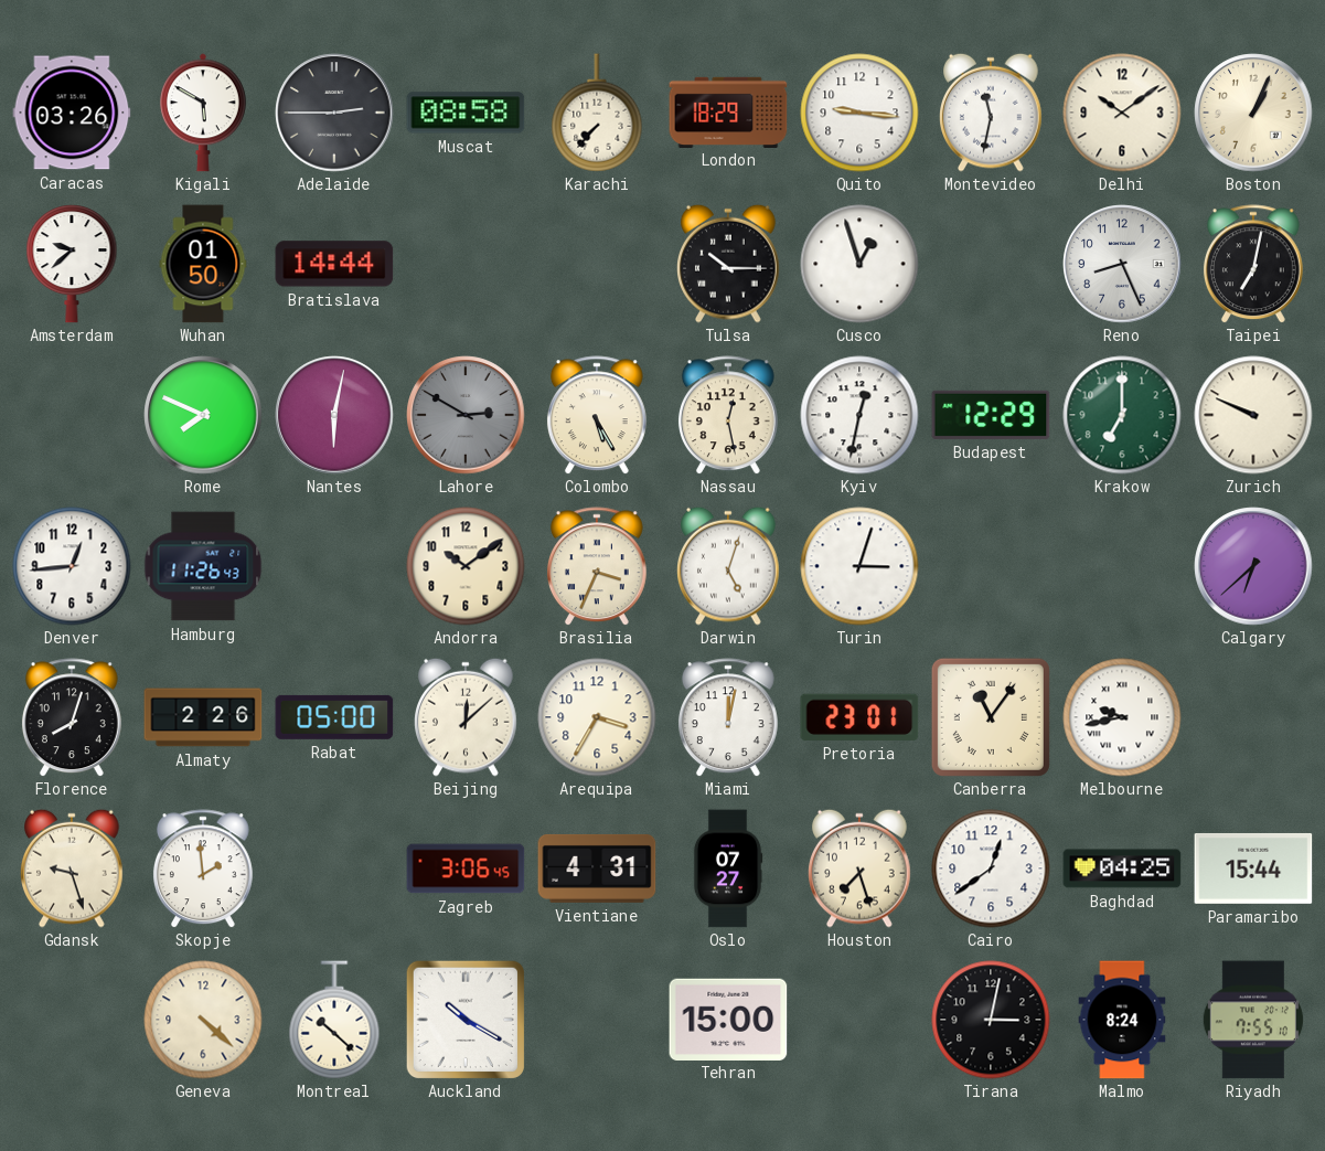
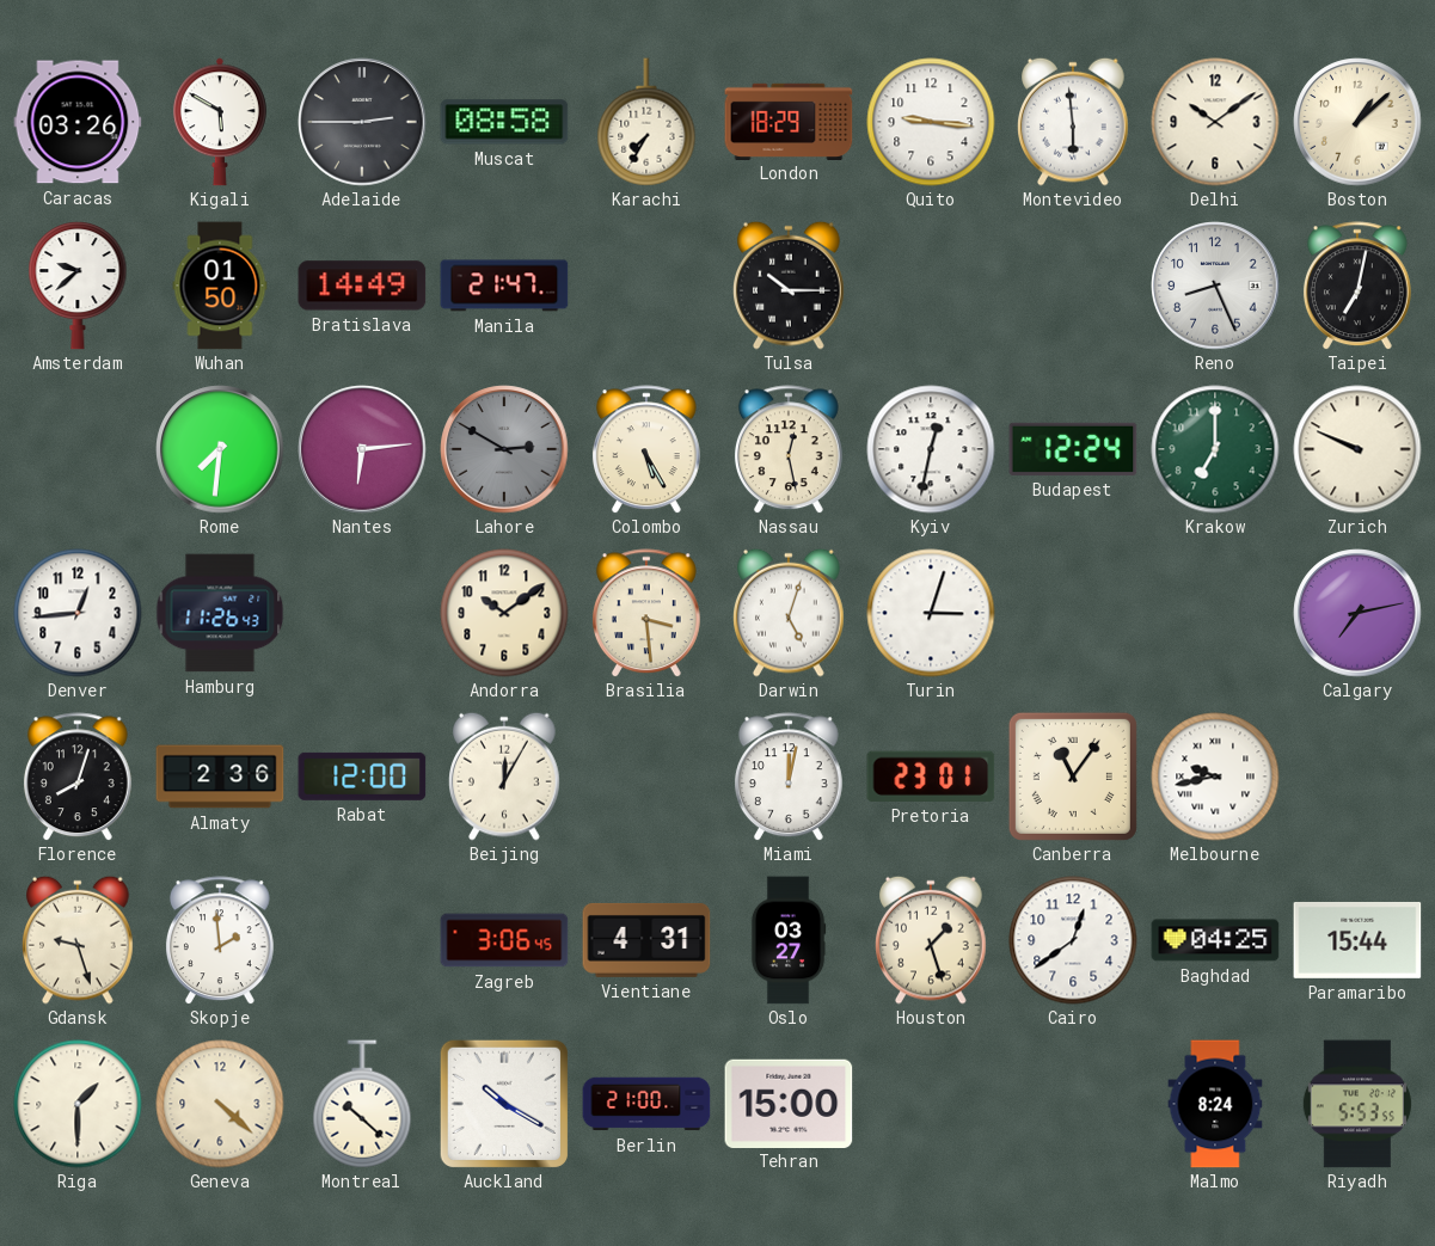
Karachi: 7:37 -> 7:35 (646, 122)
Montevideo: 11:32 -> 5:59 (1073, 122)
Boston: 1:04 -> 1:08 (1357, 122)
Bratislava: 14:44 -> 14:49 (362, 286)
Manila: none -> 21:47 (504, 286)
Cusco: 12:57 -> none (859, 264)
Rome: 7:49 -> 7:31 (220, 449)
Nantes: 6:02 -> 6:14 (362, 449)
Budapest: 12:29 -> 12:24 (1073, 449)
Brasilia: 3:34 -> 3:29 (646, 613)
Calgary: 6:38 -> 7:13 (1357, 613)
Almaty: 2:26 -> 2:36 (220, 777)
Rabat: 05:00 -> 12:00 (362, 777)
Beijing: 12:08 -> 12:05 (504, 777)
Arequipa: 3:35 -> none (597, 717)
Oslo: 07:27 -> 03:27 (789, 940)
Houston: 7:27 -> 1:27 (931, 940)
Riga: none -> 1:30 (78, 1104)
Berlin: none -> 21:00 (646, 1104)
Tirana: 3:02 -> none (991, 1020)
Riyadh: 7:55 -> 5:53 (1357, 1104)
